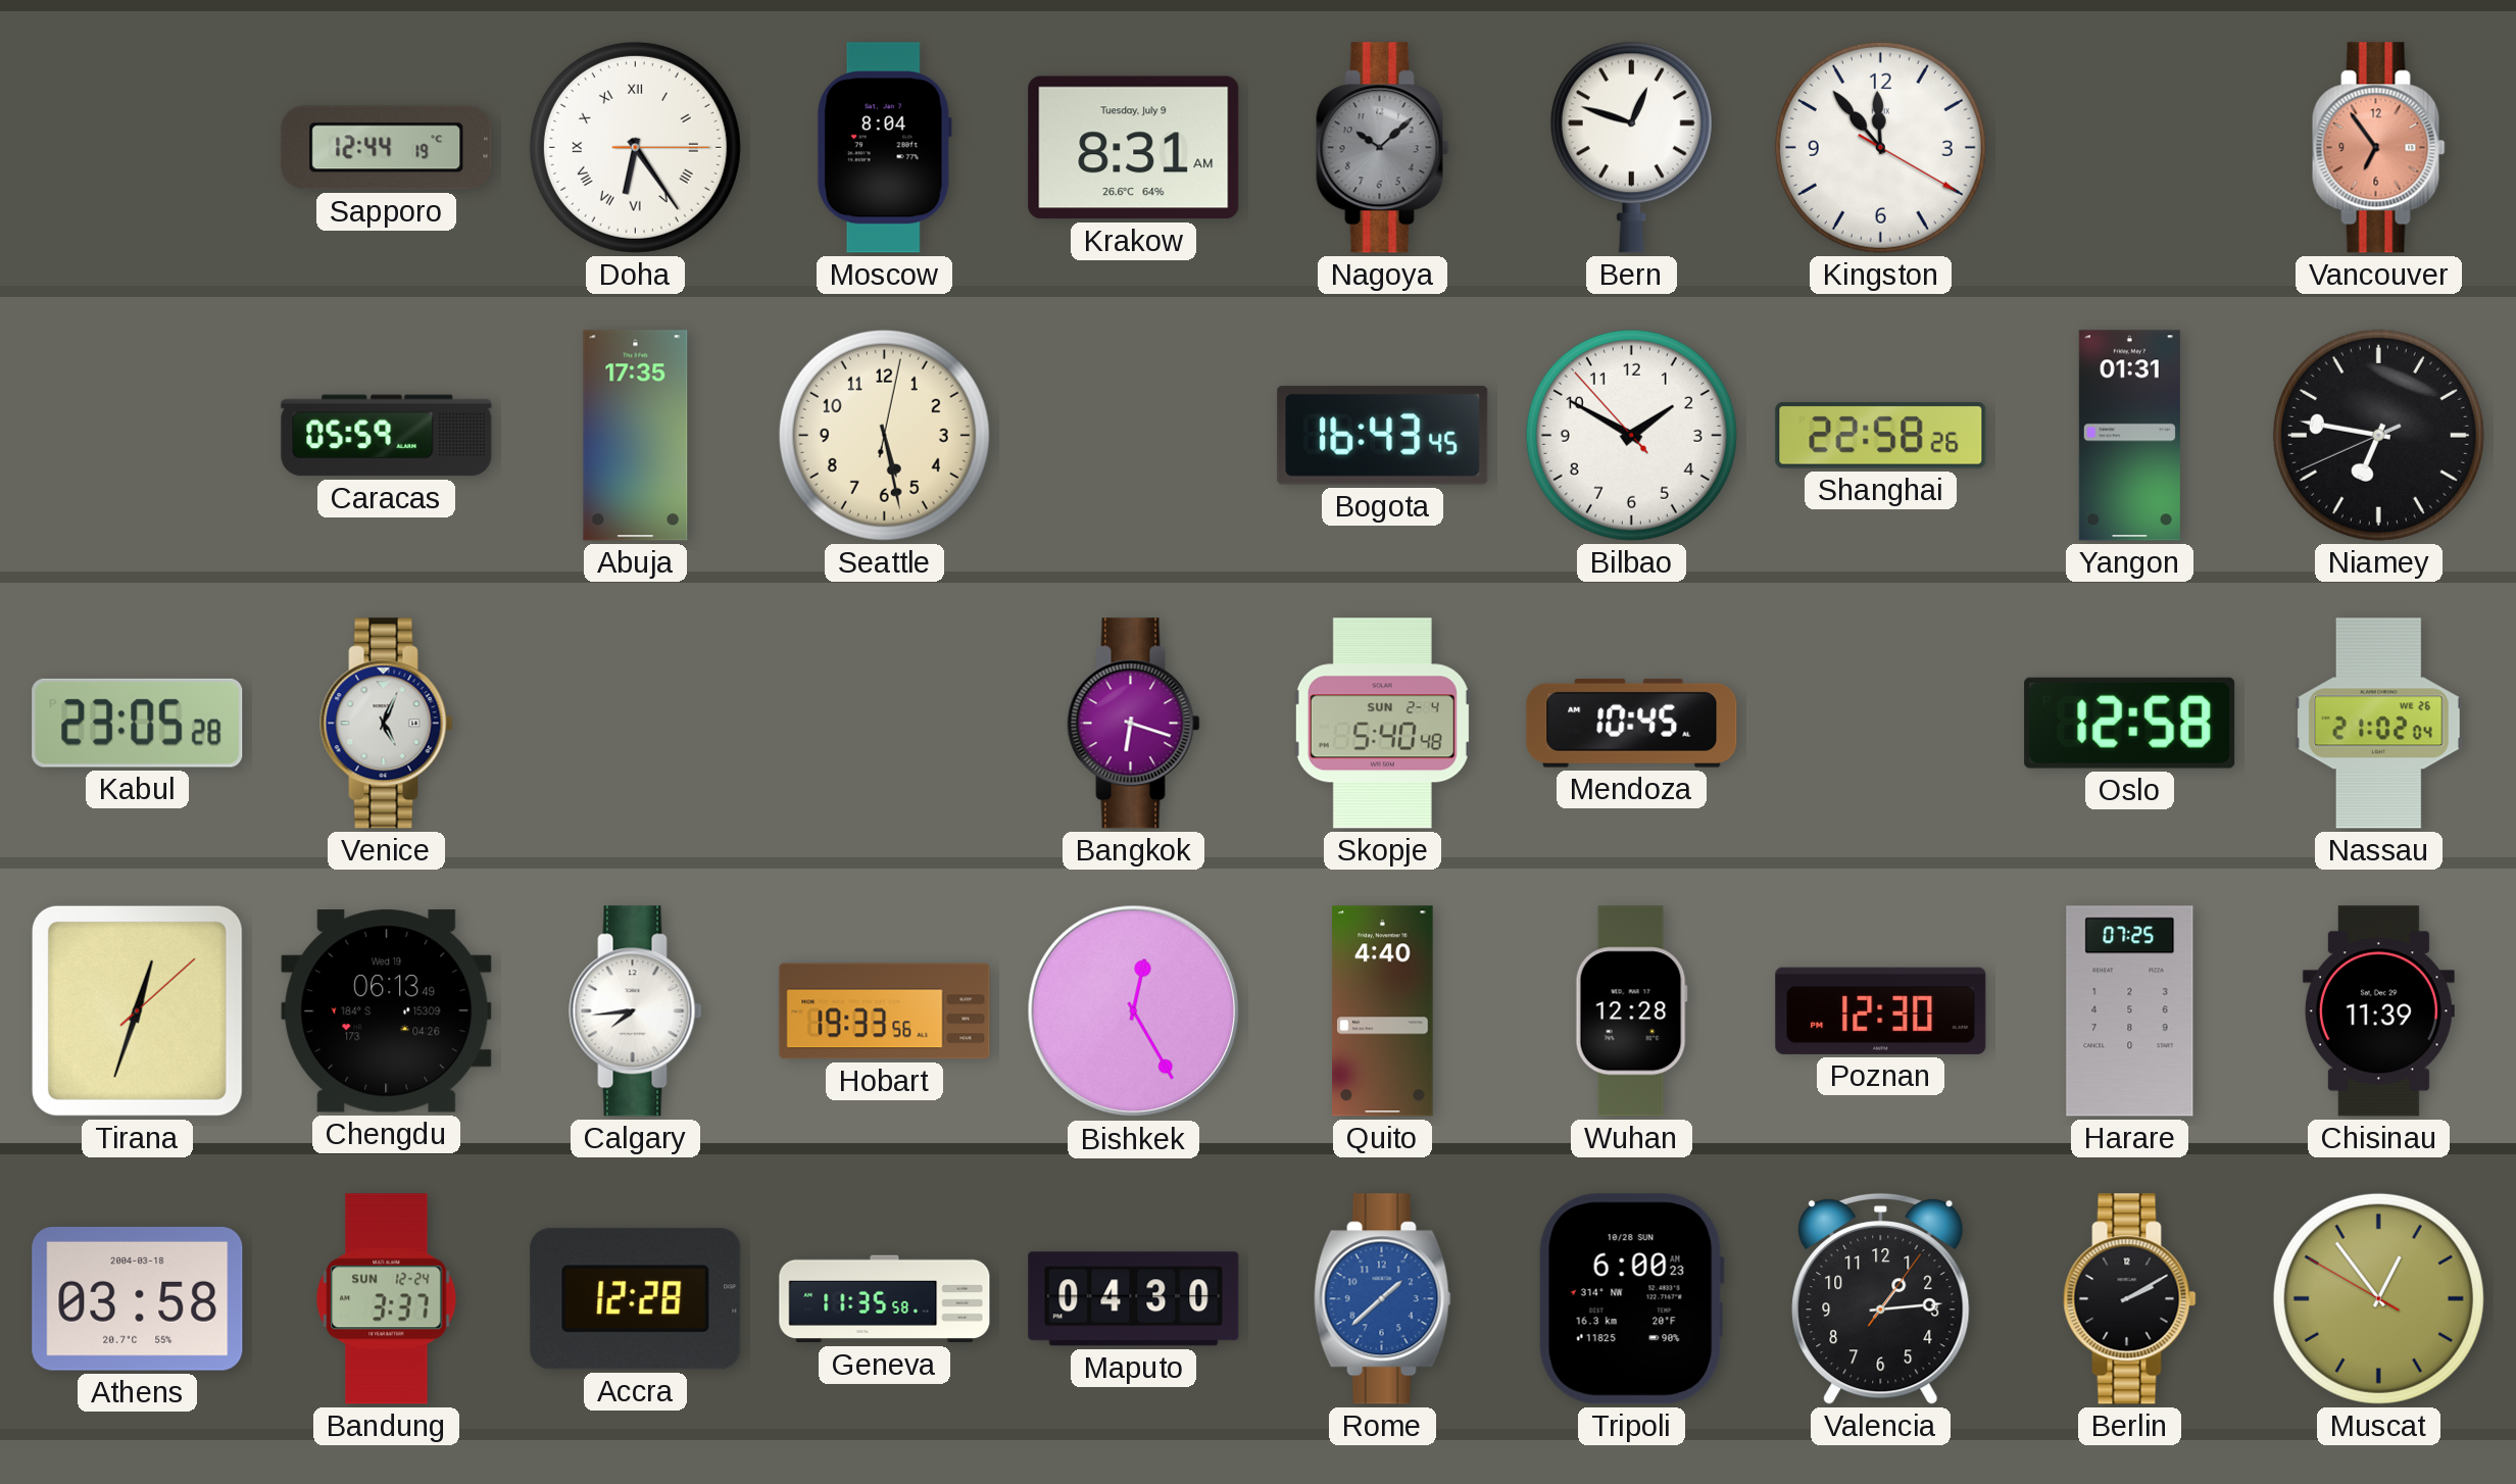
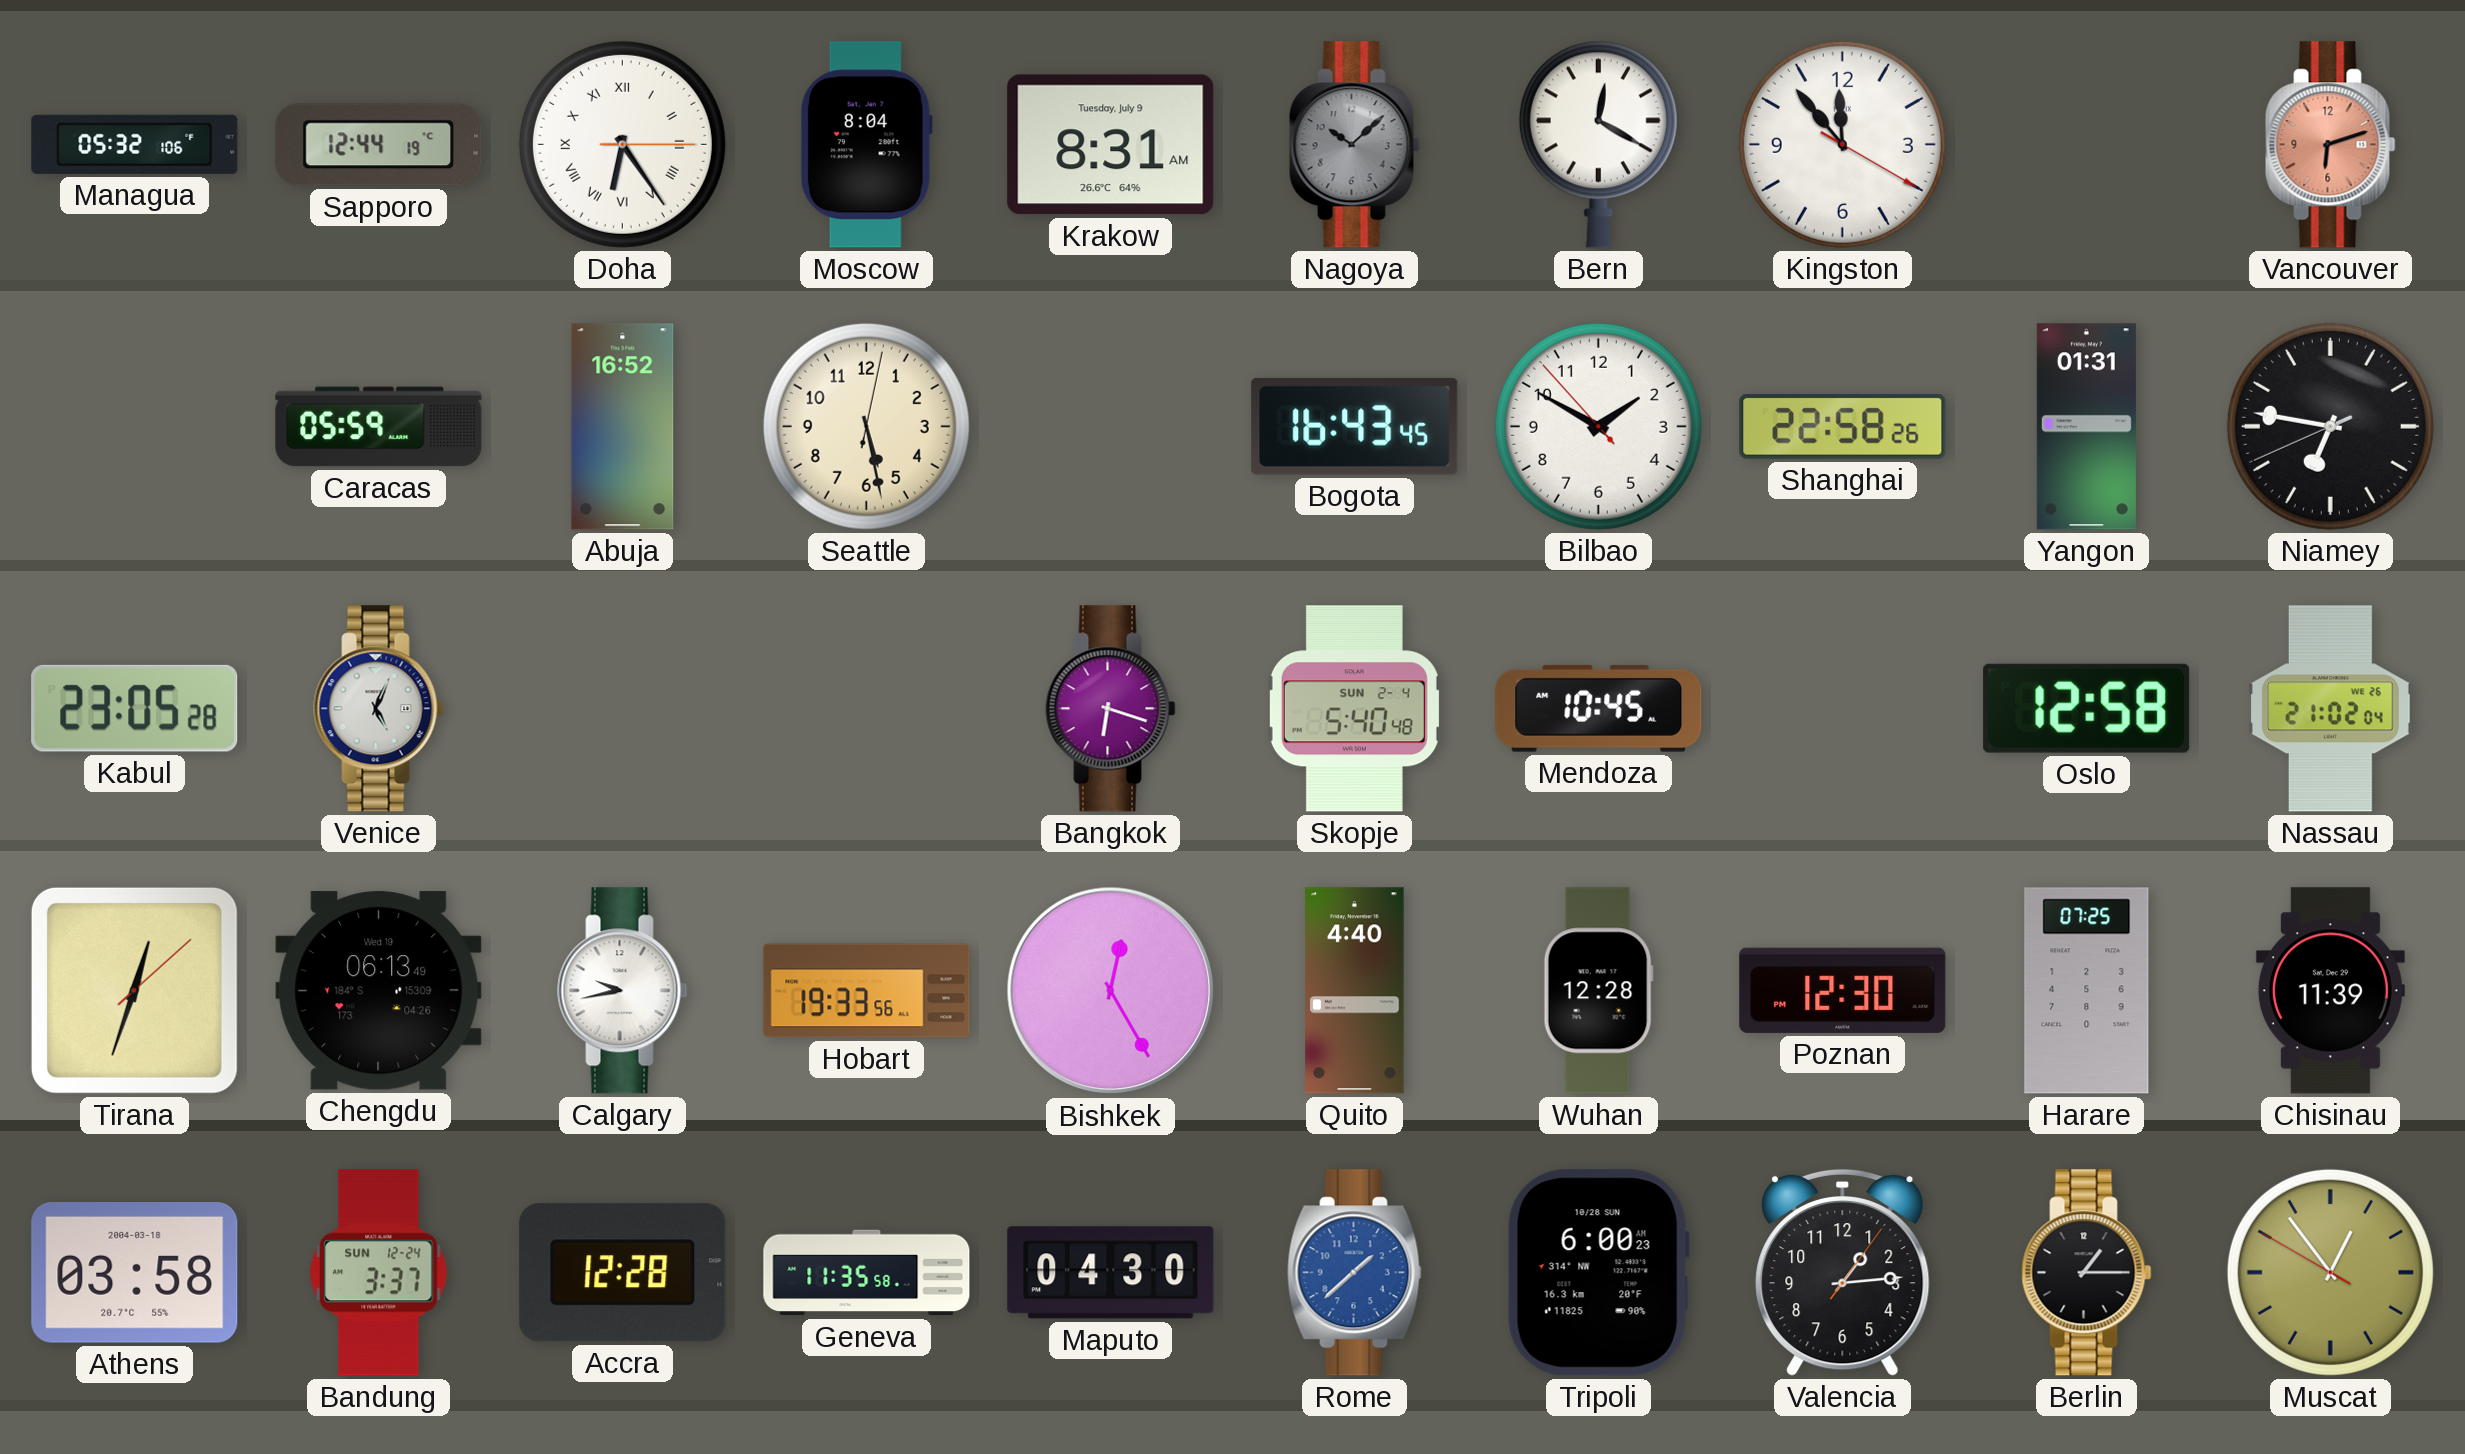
Managua: none -> 05:32 (135, 144)
Bern: 12:48 -> 12:20 (1598, 144)
Vancouver: 6:54 -> 6:12 (2331, 145)
Abuja: 17:35 -> 16:52 (623, 427)
Calgary: 7:44 -> 9:43 (623, 991)
Berlin: 2:10 -> 1:15 (2087, 1273)
